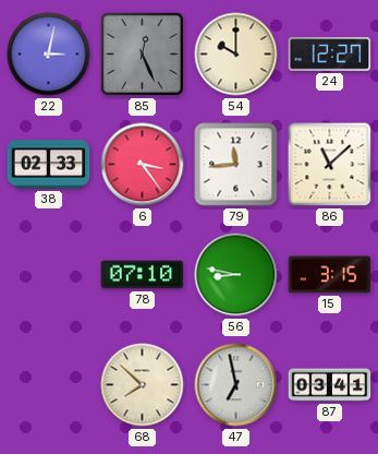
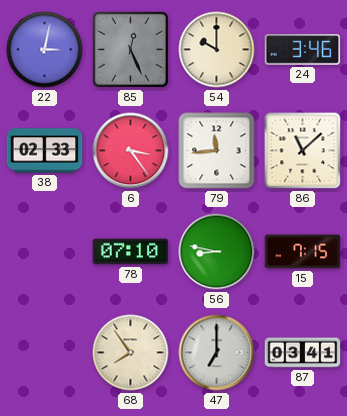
24: 12:27 -> 3:46 (303, 50)
15: 3:15 -> 7:15 (303, 252)
68: 7:52 -> 7:54 (131, 353)
47: 6:58 -> 7:00 (217, 353)
